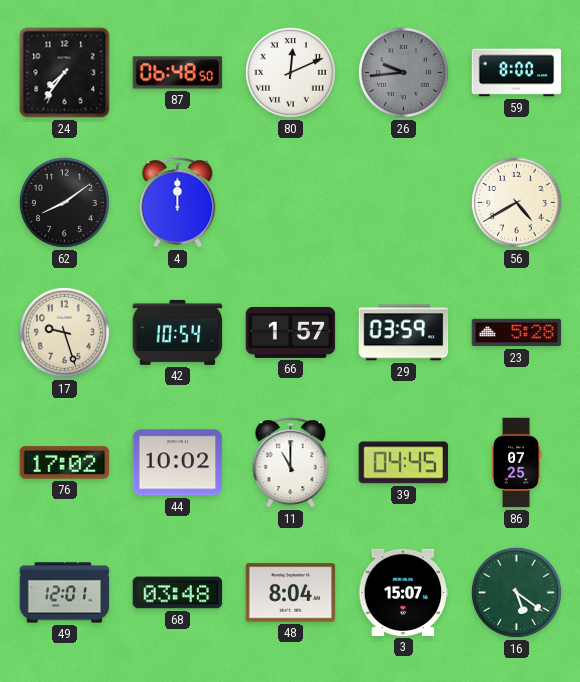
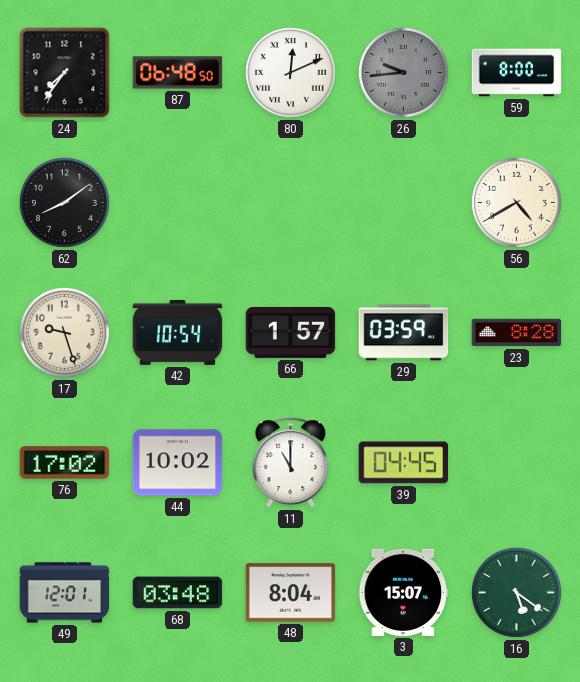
4: 12:00 -> none (178, 203)
23: 5:28 -> 8:28 (517, 333)
86: 07:25 -> none (516, 463)
